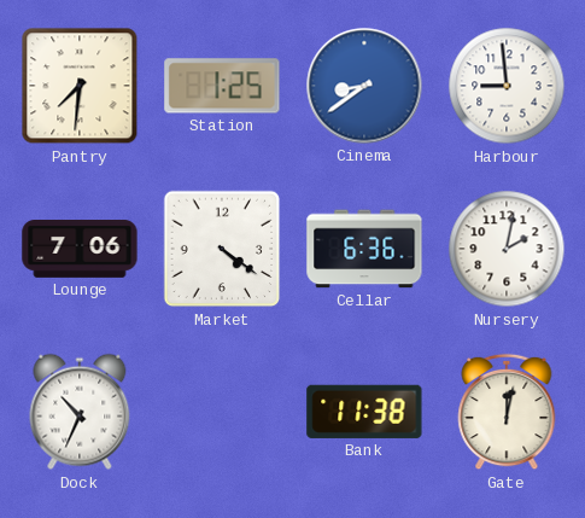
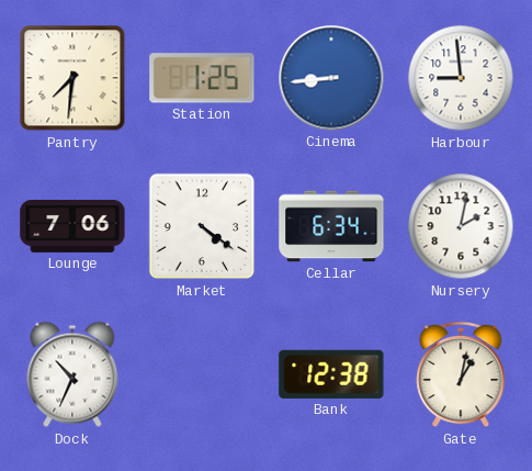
Cinema: 8:39 -> 8:44 (331, 78)
Cellar: 6:36 -> 6:34 (331, 226)
Bank: 11:38 -> 12:38 (331, 374)
Gate: 12:02 -> 1:02 (461, 374)
